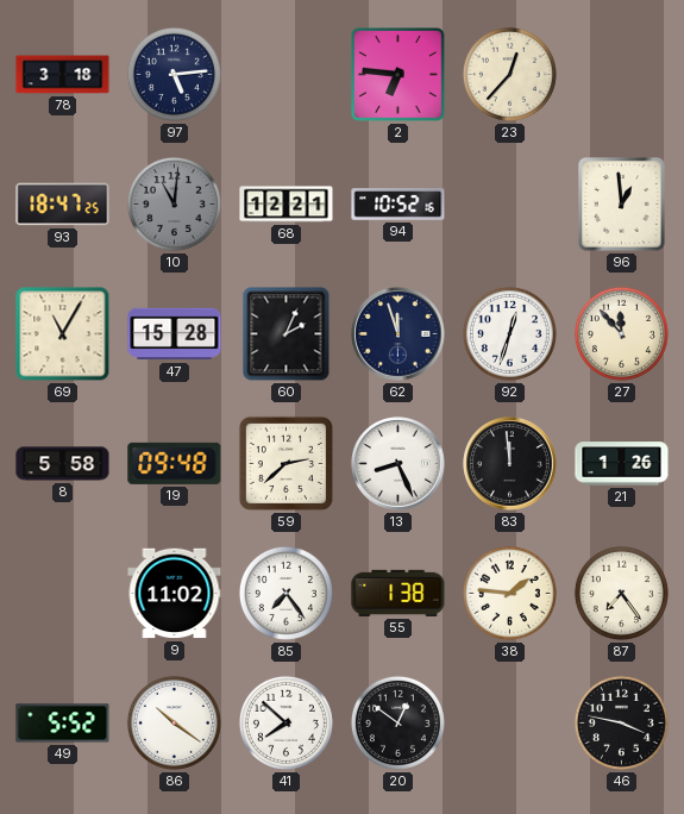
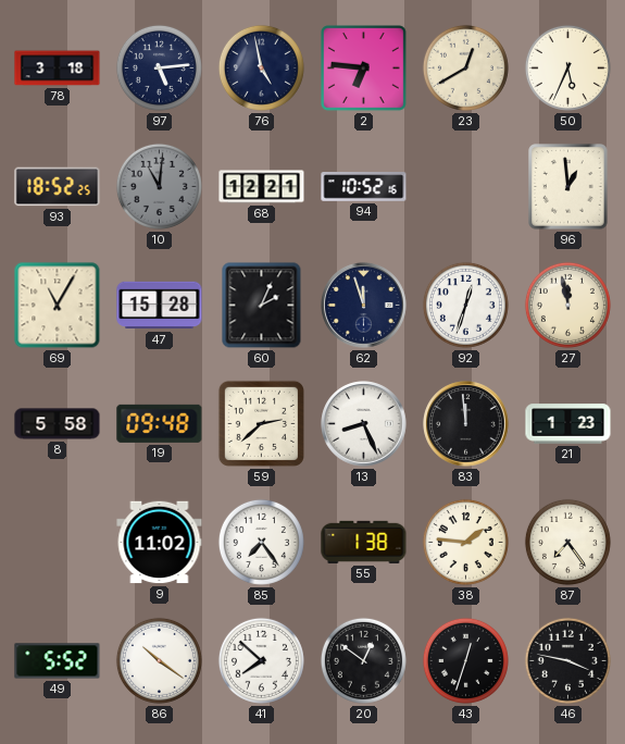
76: none -> 4:58 (261, 67)
23: 12:37 -> 12:40 (465, 67)
50: none -> 5:34 (567, 67)
93: 18:47 -> 18:52 (58, 187)
27: 11:53 -> 11:58 (567, 305)
21: 1:26 -> 1:23 (568, 424)
43: none -> 12:33 (465, 660)
